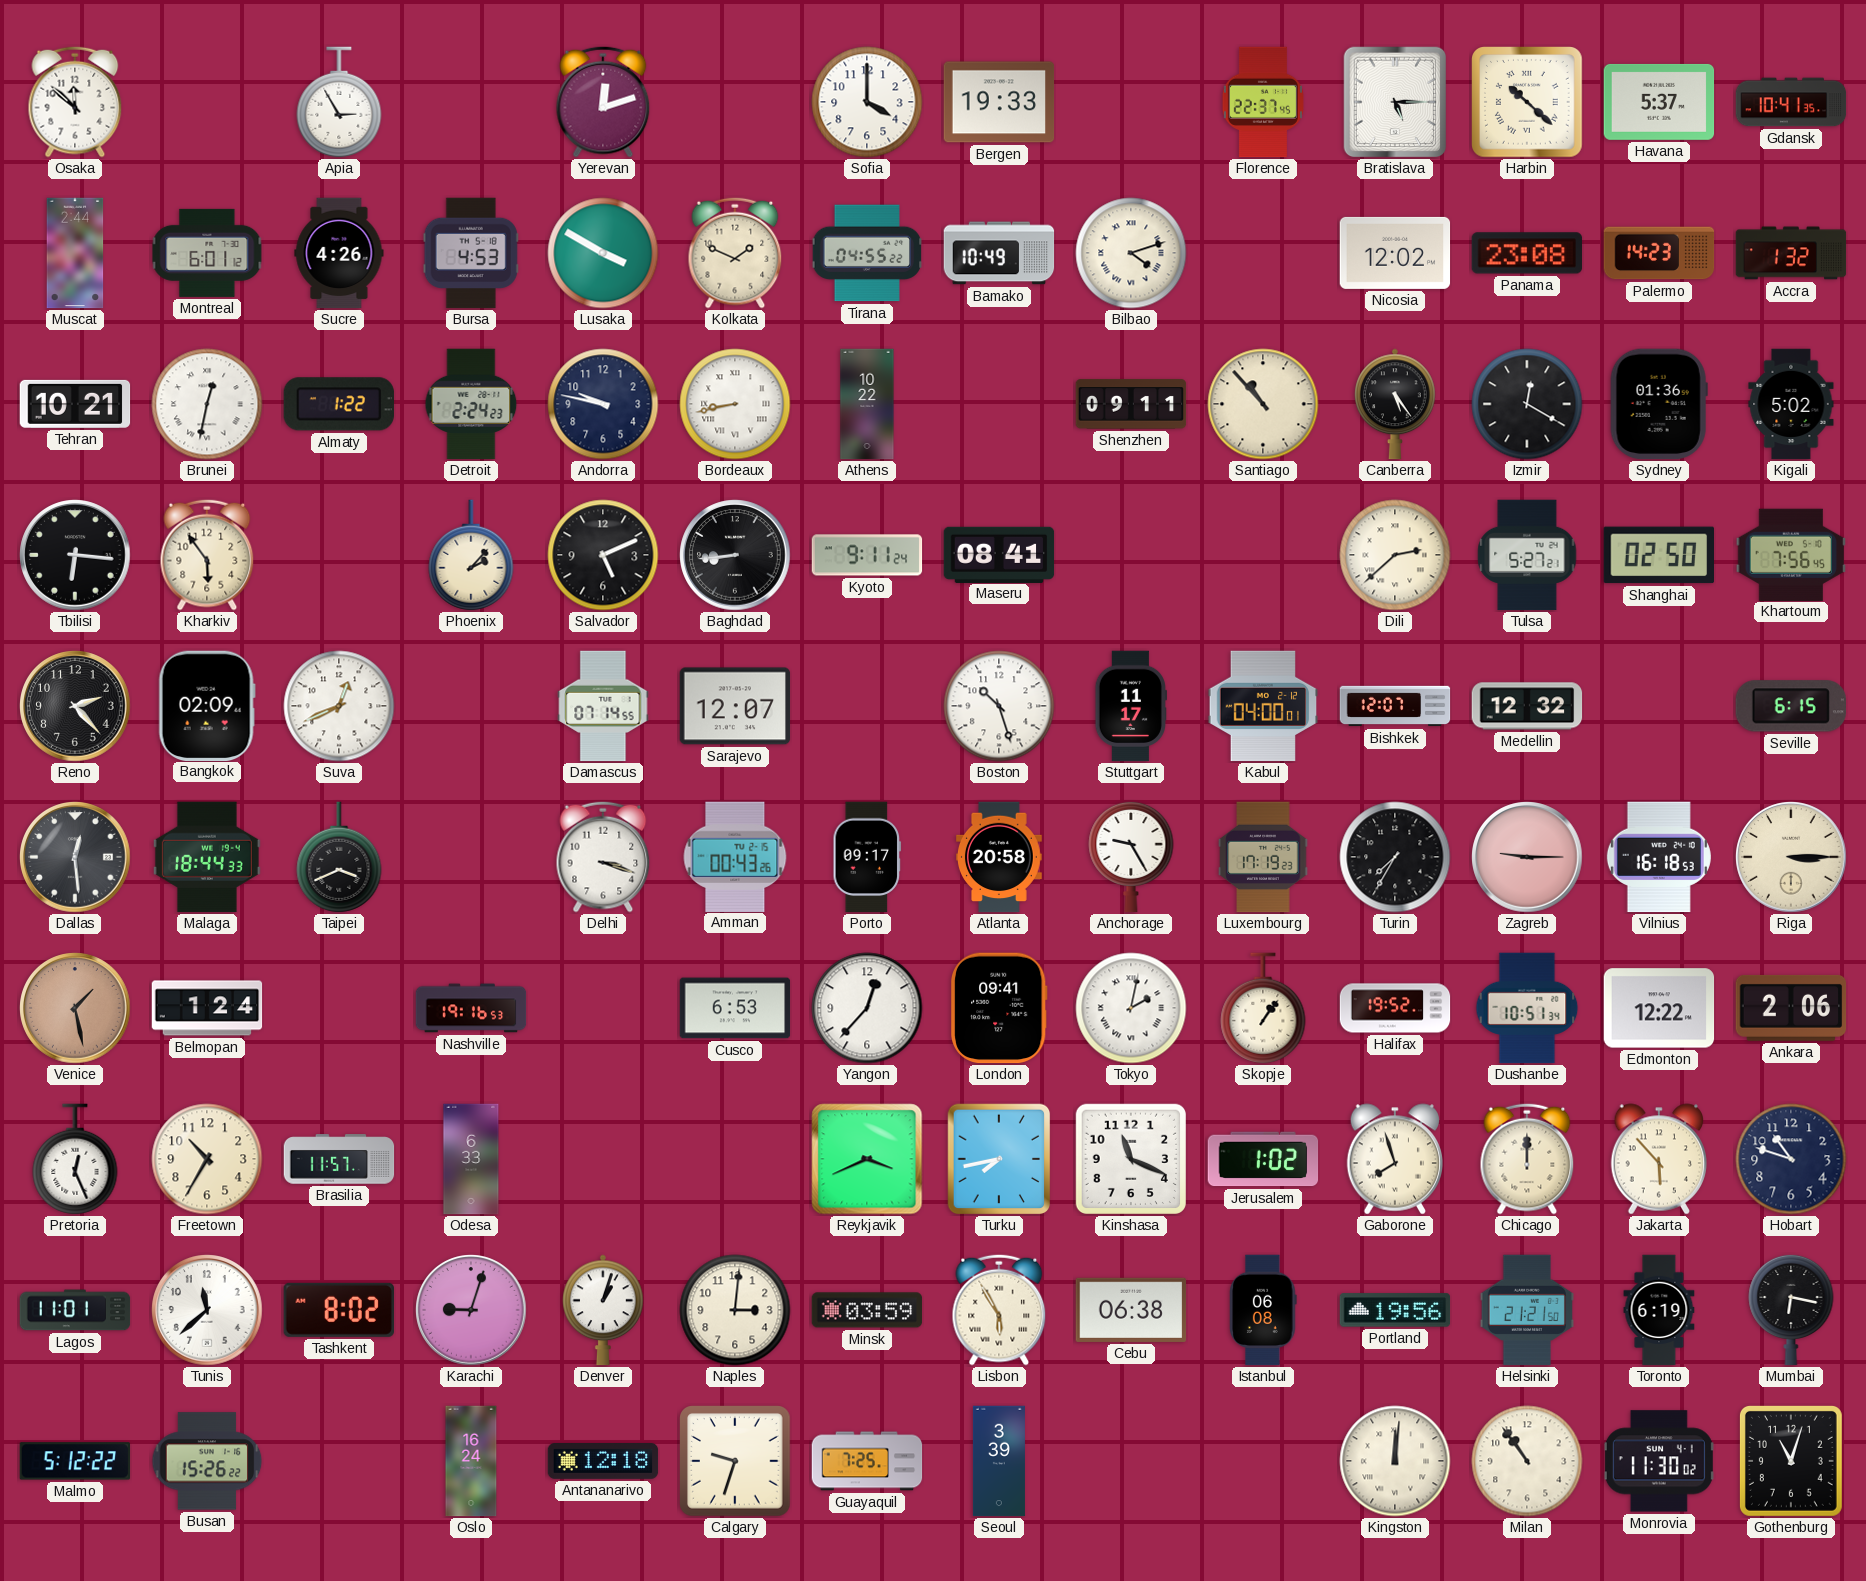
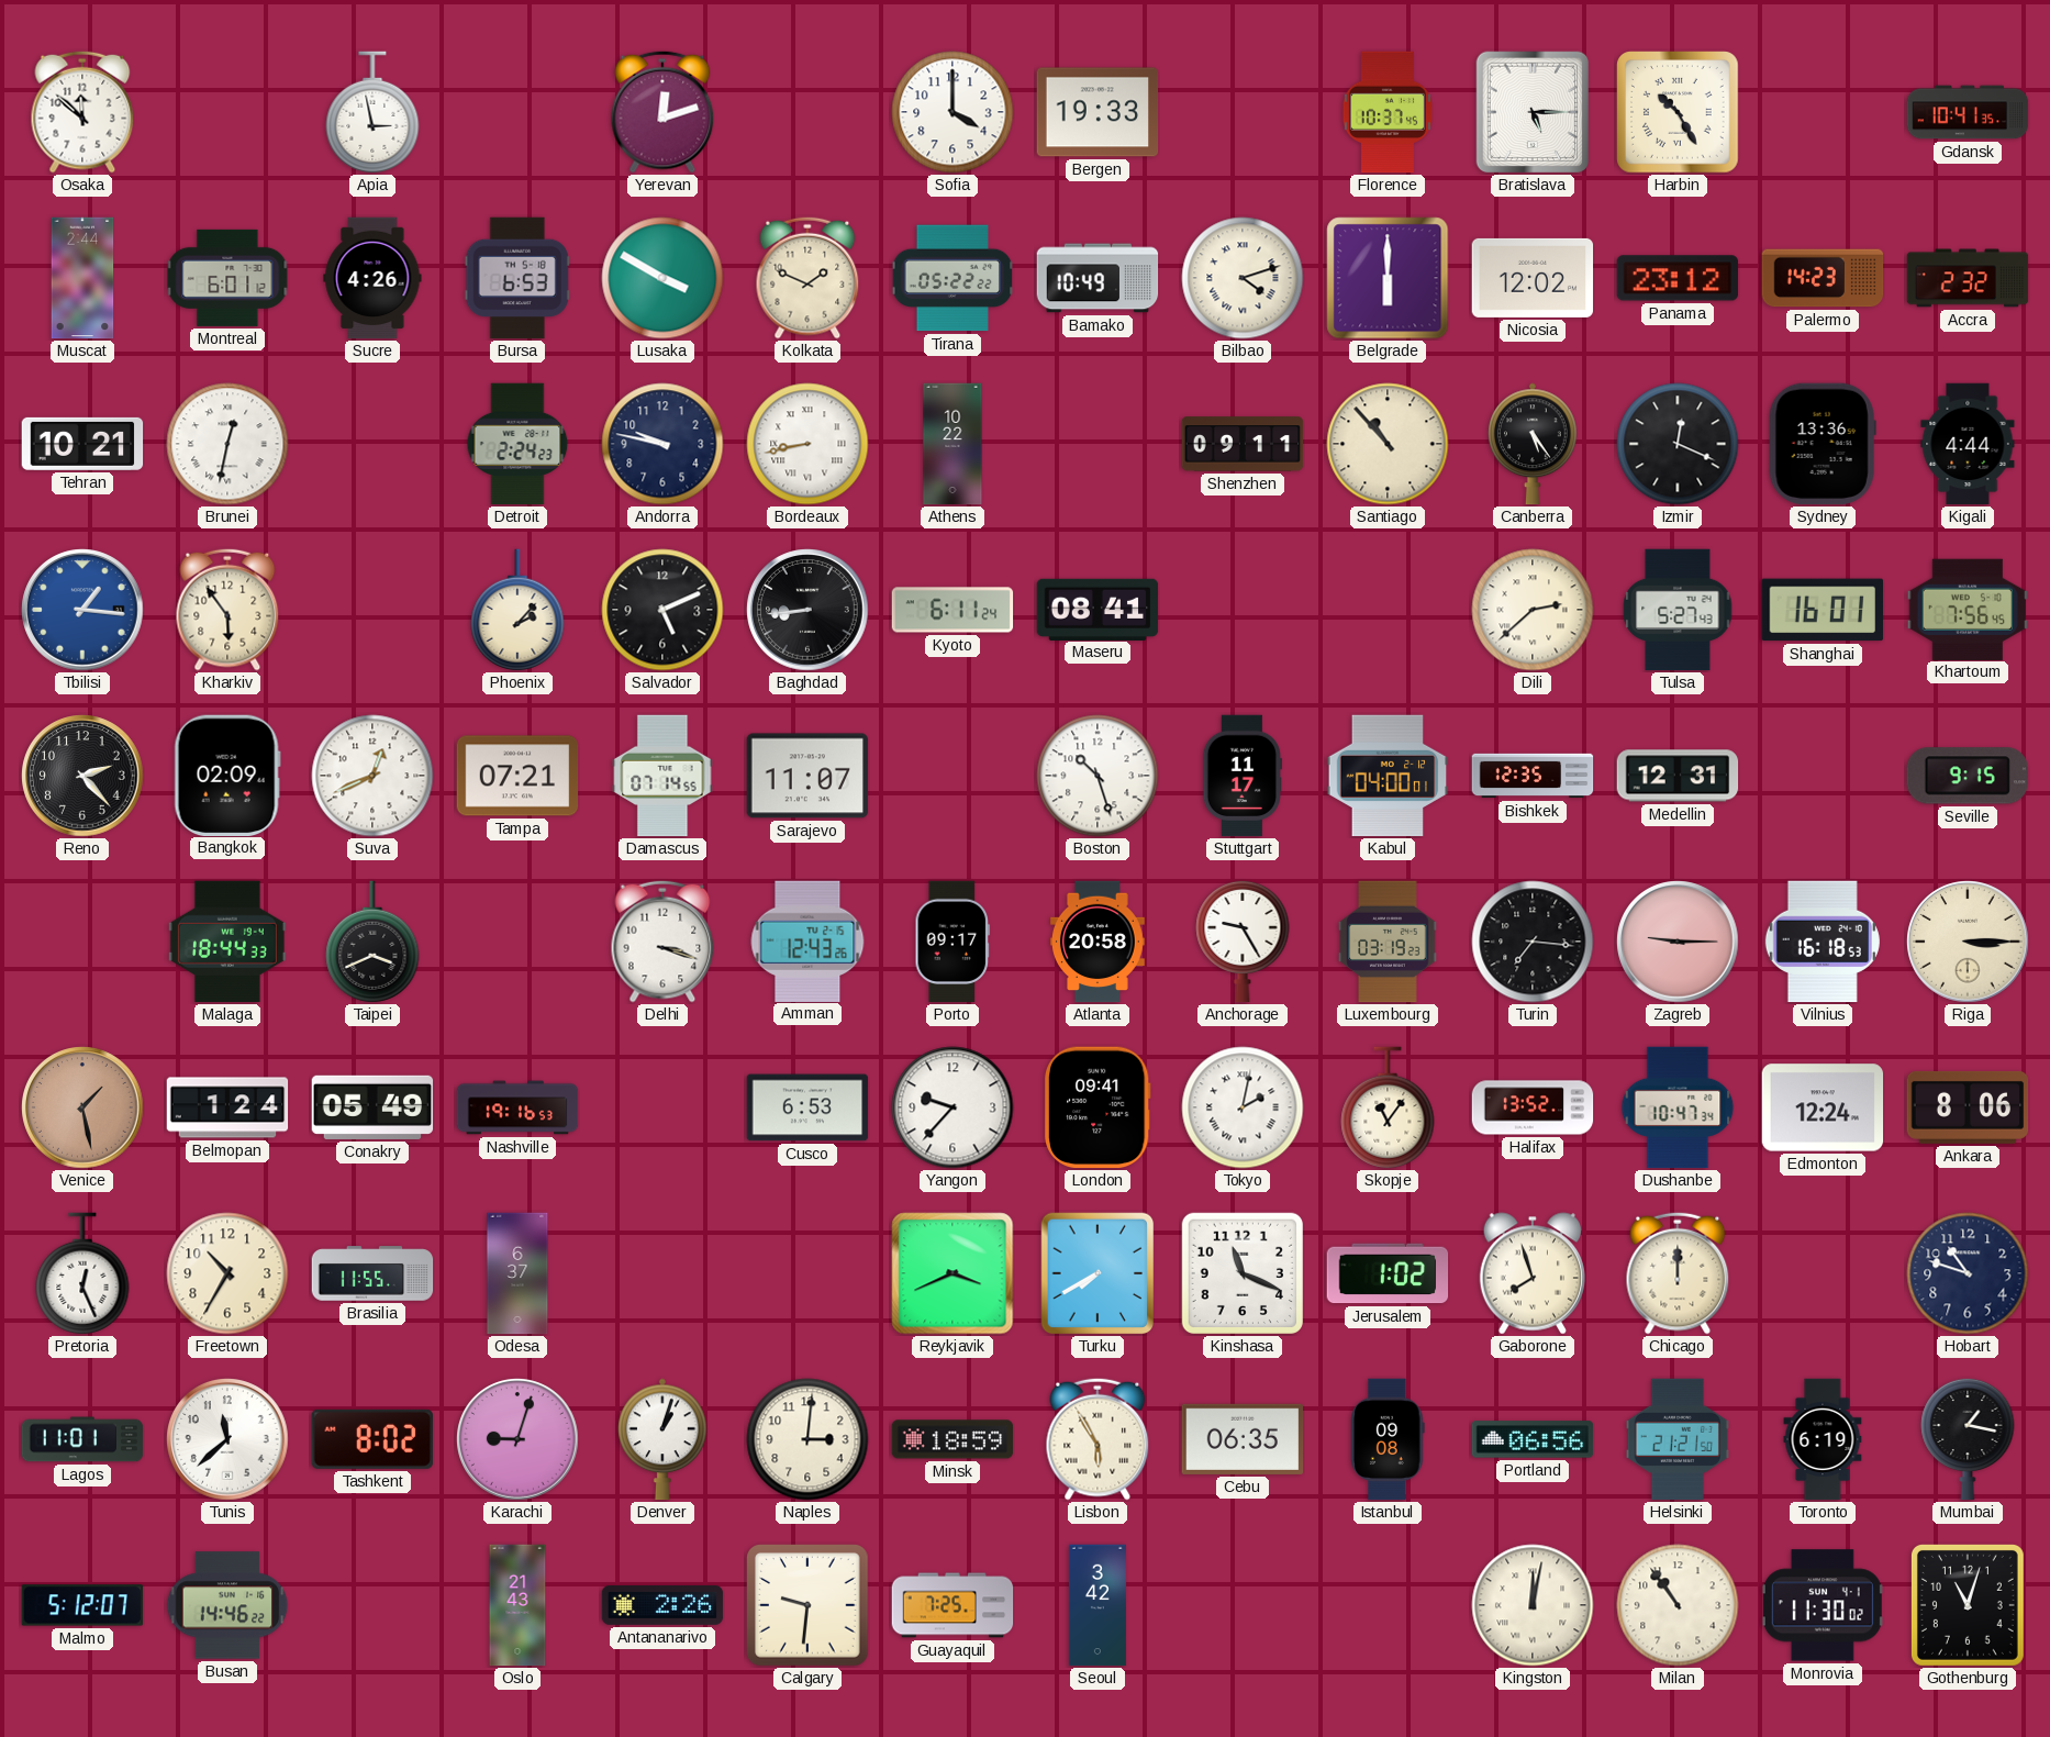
Apia: 2:55 -> 2:58 (372, 112)
Florence: 22:37 -> 10:37 (1388, 112)
Harbin: 10:22 -> 10:25 (1678, 112)
Havana: 5:37 -> none (1659, 102)
Bursa: 4:53 -> 6:53 (517, 278)
Tirana: 04:55 -> 05:22 (952, 278)
Belgrade: none -> 6:00 (1388, 278)
Panama: 23:08 -> 23:12 (1678, 278)
Accra: 1:32 -> 2:32 (1968, 278)
Almaty: 1:22 -> none (339, 404)
Izmir: 12:20 -> 12:19 (1678, 444)
Sydney: 01:36 -> 13:36 (1823, 444)
Kigali: 5:02 -> 4:44 (1968, 444)
Tbilisi: 6:16 -> 1:16 (82, 610)
Tbilisi dial: black -> blue (82, 610)
Kyoto: 9:11 -> 6:11 (952, 610)
Tulsa: 5:27:21 -> 5:27:43 (1678, 610)
Shanghai: 02:50 -> 16:01 (1821, 610)
Tampa: none -> 07:21 (517, 776)
Sarajevo: 12:07 -> 11:07 (807, 776)
Bishkek: 12:07 -> 12:35 (1533, 776)
Medellin: 12:32 -> 12:31 (1678, 776)
Seville: 6:15 -> 9:15 (1968, 776)
Dallas: 12:29 -> none (75, 857)
Amman: 00:43 -> 12:43 (807, 940)
Luxembourg: 17:19 -> 03:19 (1388, 942)
Turin: 7:35 -> 7:16 (1533, 942)
Conakry: none -> 05:49 (372, 1107)
Yangon: 12:37 -> 9:37 (952, 1107)
Skopje: 1:06 -> 11:06 (1388, 1107)
Halifax: 19:52 -> 13:52 (1533, 1107)
Dushanbe: 10:51 -> 10:47 (1678, 1107)
Edmonton: 12:22 -> 12:24 (1823, 1107)
Ankara: 2:06 -> 8:06 (1968, 1107)
Brasilia: 11:57 -> 11:55 (372, 1273)
Odesa: 6:33 -> 6:37 (517, 1273)
Turku: 7:43 -> 7:40 (1098, 1273)
Jakarta: 5:53 -> none (1659, 1159)
Minsk: 03:59 -> 18:59 (952, 1439)
Cebu: 06:38 -> 06:35 (1243, 1439)
Istanbul: 06:08 -> 09:08 (1388, 1439)
Portland: 19:56 -> 06:56 (1533, 1439)
Mumbai: 6:17 -> 1:17 (1968, 1439)
Malmo: 5:12:22 -> 5:12:07 (82, 1605)
Busan: 15:26 -> 14:46 (227, 1605)
Oslo: 16:24 -> 21:43 (517, 1605)
Antananarivo: 12:18 -> 2:26 (662, 1606)
Calgary: 9:33 -> 9:31 (807, 1605)
Seoul: 3:39 -> 3:42 (1098, 1605)
Kingston: 12:01 -> 12:02 (1533, 1605)
